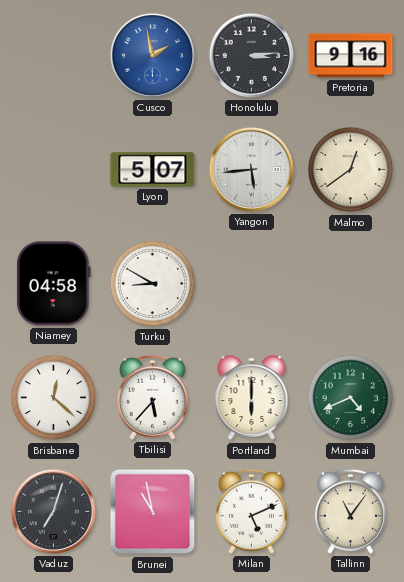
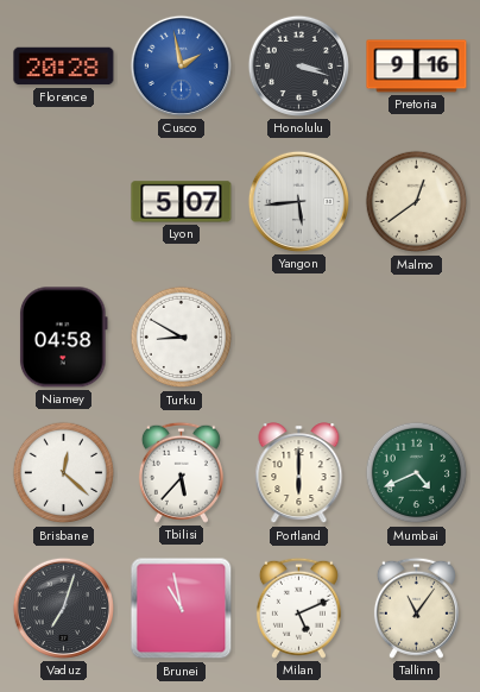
Florence: none -> 20:28 (64, 67)
Honolulu: 3:14 -> 3:18 (298, 65)
